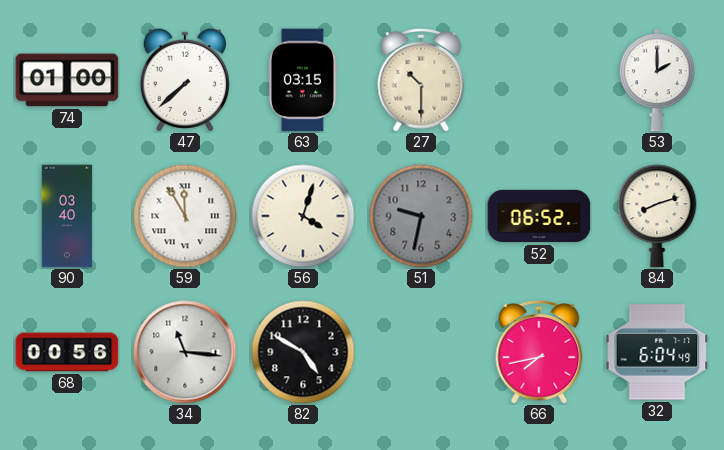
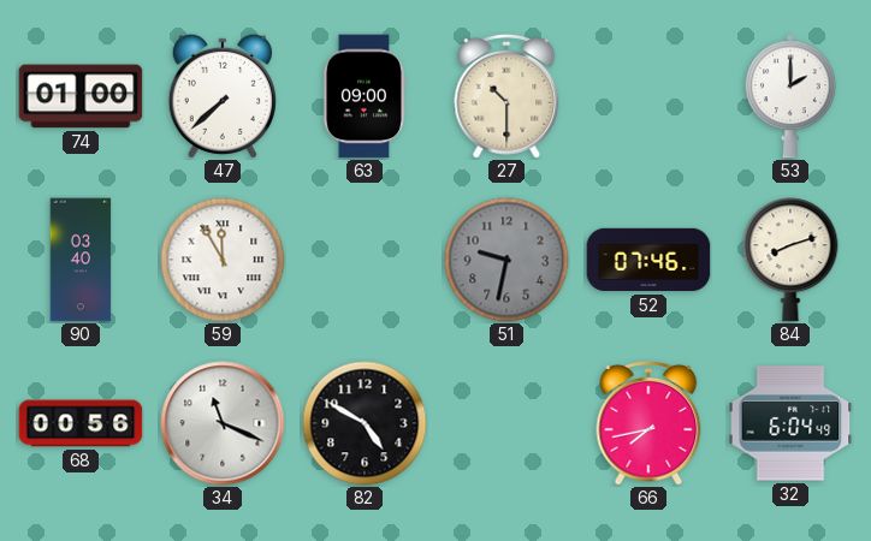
63: 03:15 -> 09:00 (363, 96)
56: 4:03 -> none (303, 216)
52: 06:52 -> 07:46 (648, 260)
34: 11:16 -> 11:19 (223, 423)
